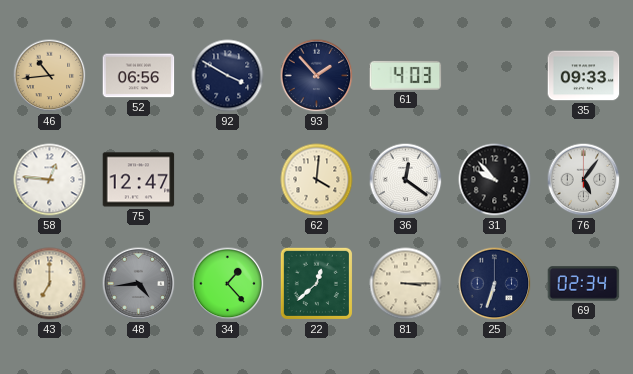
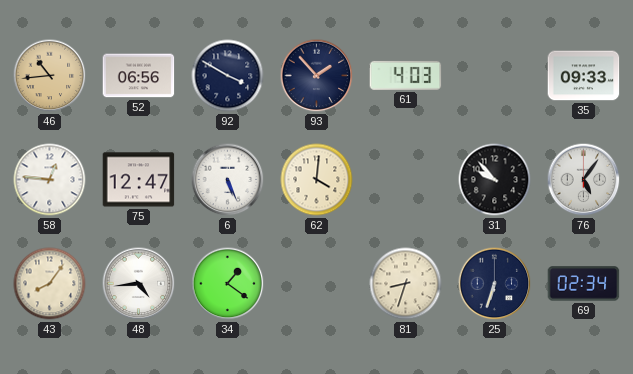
6: none -> 5:26 (228, 180)
36: 12:21 -> none (406, 180)
43: 7:00 -> 8:06 (50, 284)
48 dial: grey -> white (139, 284)
34: 1:23 -> 1:21 (228, 284)
22: 12:38 -> none (316, 283)
81: 3:15 -> 8:33 (406, 284)
